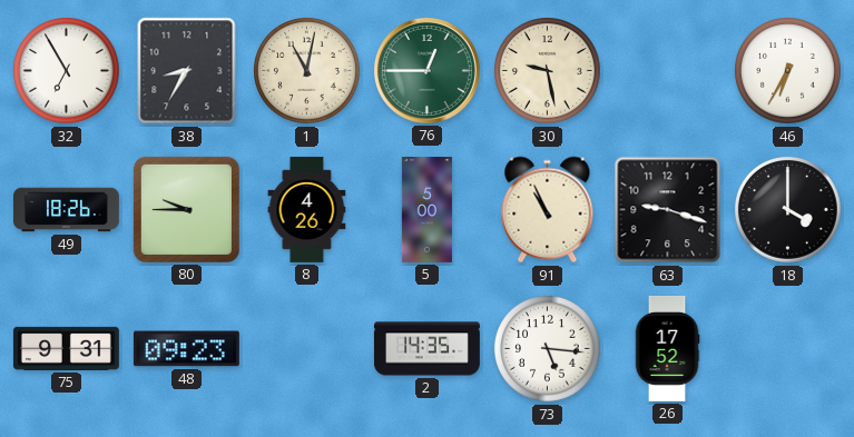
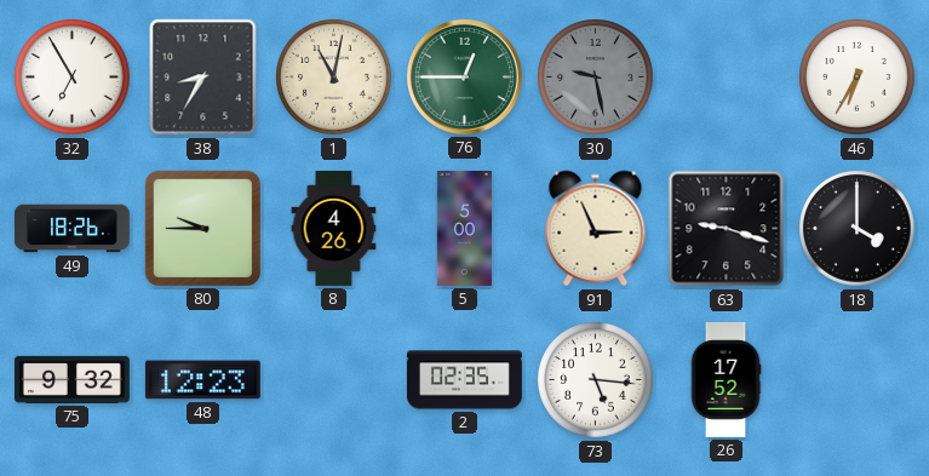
30 dial: cream -> grey (596, 78)
91: 10:56 -> 2:56 (596, 229)
75: 9:31 -> 9:32 (71, 379)
48: 09:23 -> 12:23 (202, 380)
2: 14:35 -> 02:35 (464, 380)
